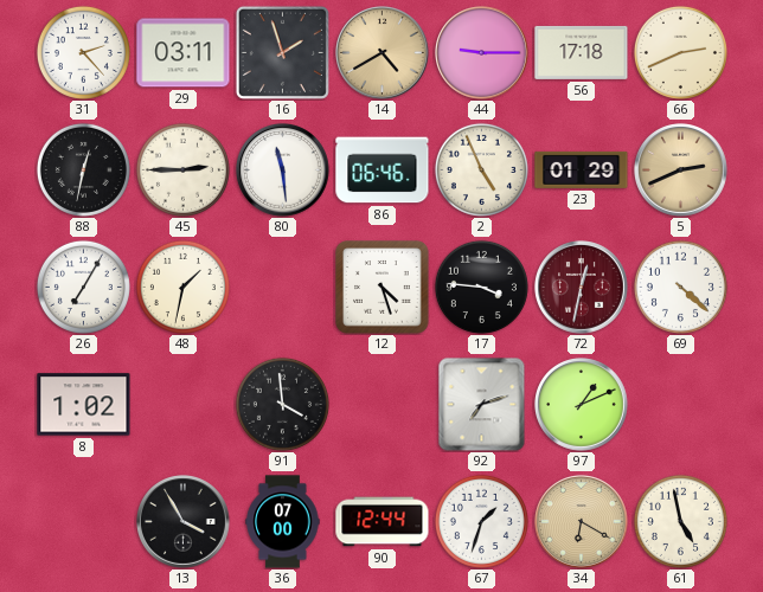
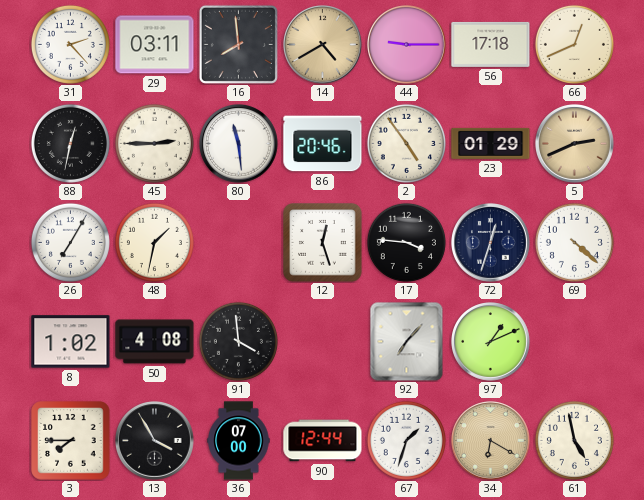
16: 1:57 -> 7:59 (238, 44)
66: 2:41 -> 12:41 (574, 44)
86: 06:46 -> 20:46 (323, 144)
2: 4:56 -> 4:54 (406, 143)
12: 4:27 -> 12:27 (323, 243)
72: 12:32 -> 12:33 (491, 243)
72 dial: burgundy -> navy (491, 243)
50: none -> 4:08 (155, 342)
92: 7:12 -> 7:07 (407, 341)
3: none -> 7:45 (71, 441)
